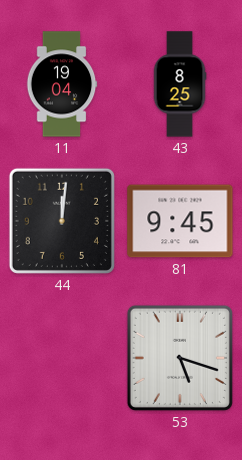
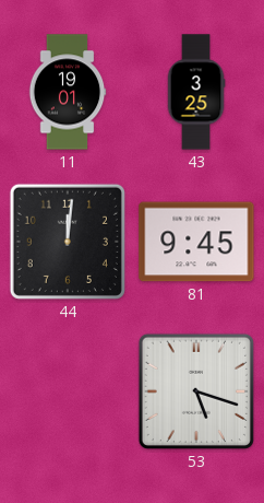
11: 19:04 -> 19:01 (68, 92)
43: 8:25 -> 3:25 (196, 92)
